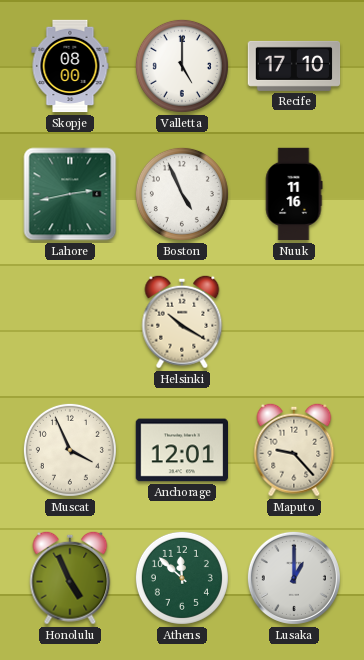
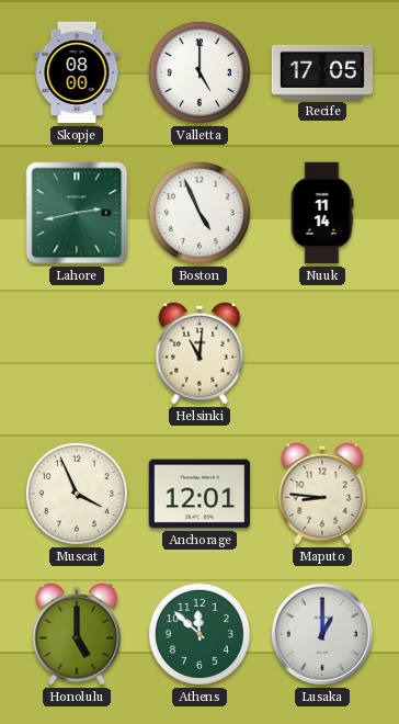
Recife: 17:10 -> 17:05 (322, 72)
Nuuk: 11:16 -> 11:14 (322, 213)
Helsinki: 10:20 -> 11:01 (200, 353)
Maputo: 9:23 -> 8:46 (322, 494)
Honolulu: 4:56 -> 5:00 (77, 634)
